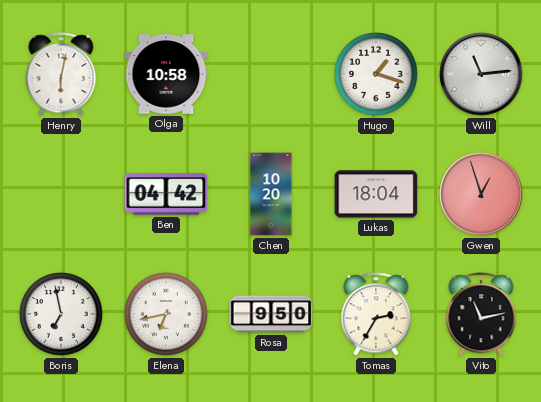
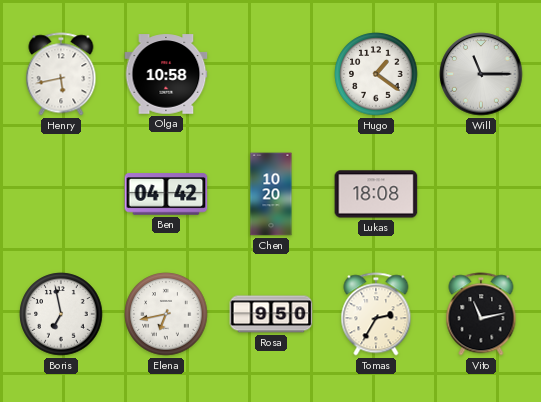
Henry: 6:02 -> 5:43 (61, 74)
Hugo: 1:18 -> 1:21 (376, 74)
Will: 11:14 -> 11:15 (481, 74)
Lukas: 18:04 -> 18:08 (376, 194)
Gwen: 12:57 -> none (481, 194)
